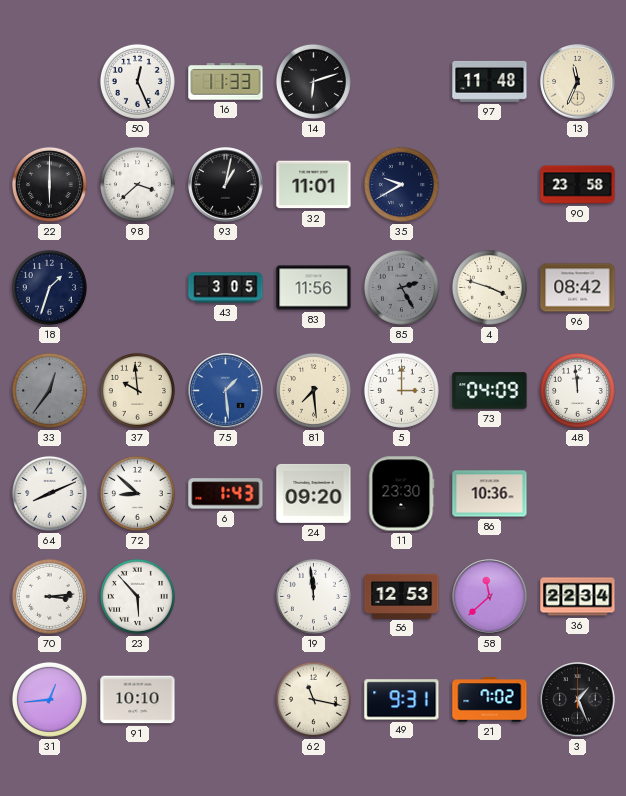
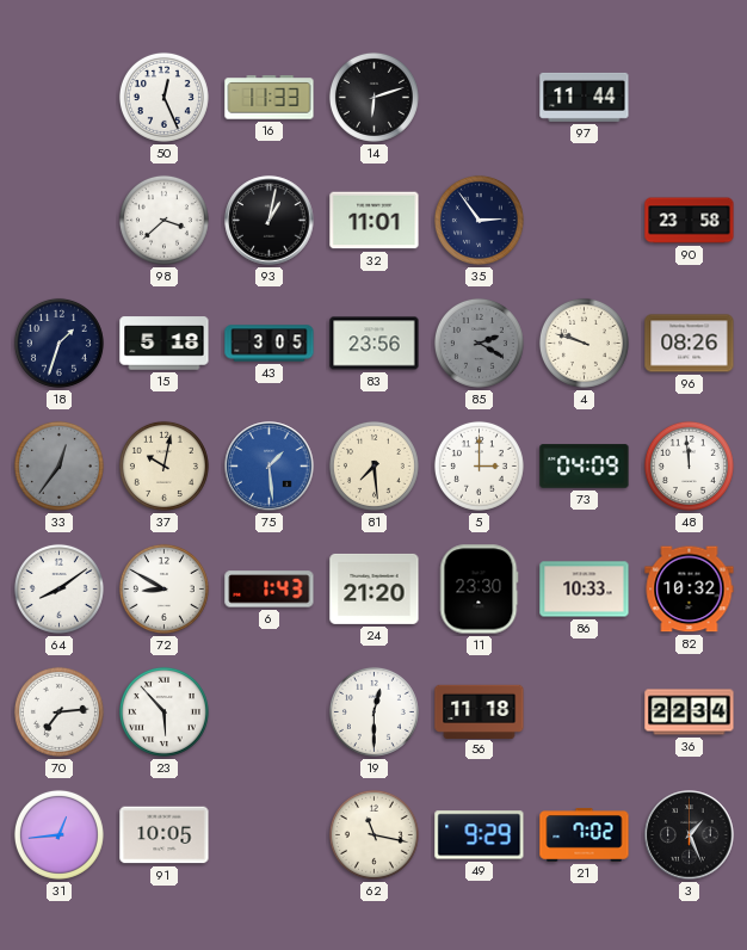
97: 11:48 -> 11:44 (585, 97)
13: 11:34 -> none (578, 82)
22: 6:00 -> none (49, 184)
35: 9:40 -> 2:54 (479, 220)
15: none -> 5:18 (165, 344)
83: 11:56 -> 23:56 (375, 344)
85: 2:25 -> 2:20 (479, 343)
4: 3:48 -> 9:48 (584, 343)
96: 08:42 -> 08:26 (690, 344)
37: 9:59 -> 10:02 (163, 465)
64: 8:11 -> 8:09 (58, 588)
72: 8:52 -> 8:50 (163, 588)
24: 09:20 -> 21:20 (375, 588)
86: 10:36 -> 10:33 (585, 590)
82: none -> 10:32 (690, 590)
70: 3:14 -> 7:14 (58, 711)
19: 11:59 -> 12:30 (373, 711)
56: 12:53 -> 11:18 (480, 711)
58: 11:38 -> none (490, 597)
91: 10:10 -> 10:05 (165, 835)
49: 9:31 -> 9:29 (480, 835)
